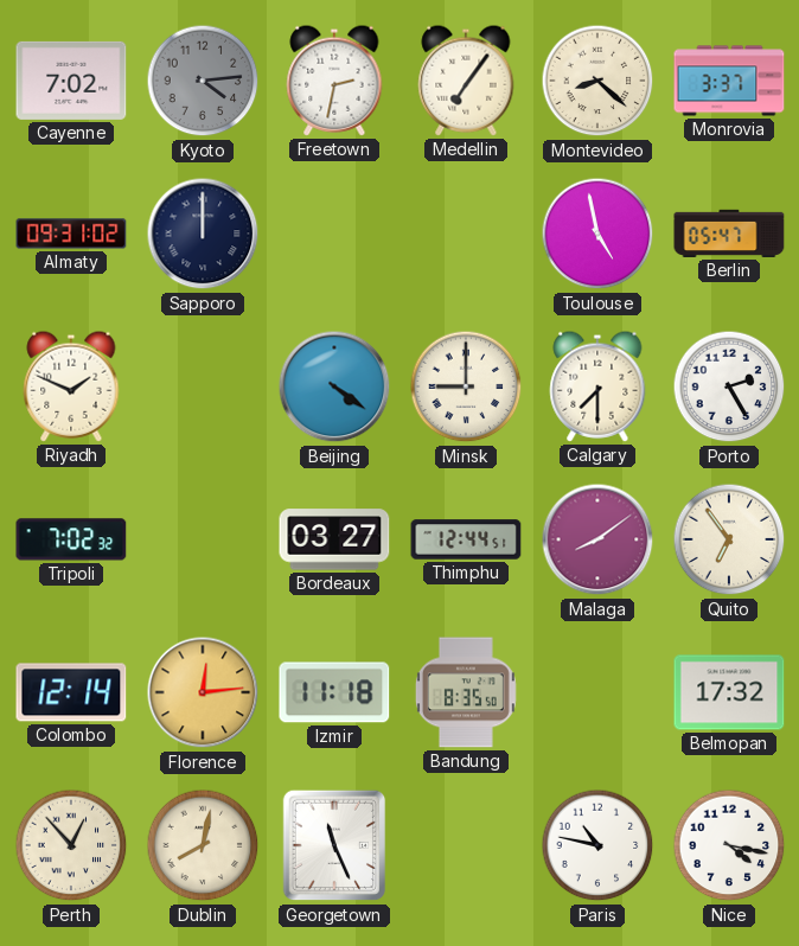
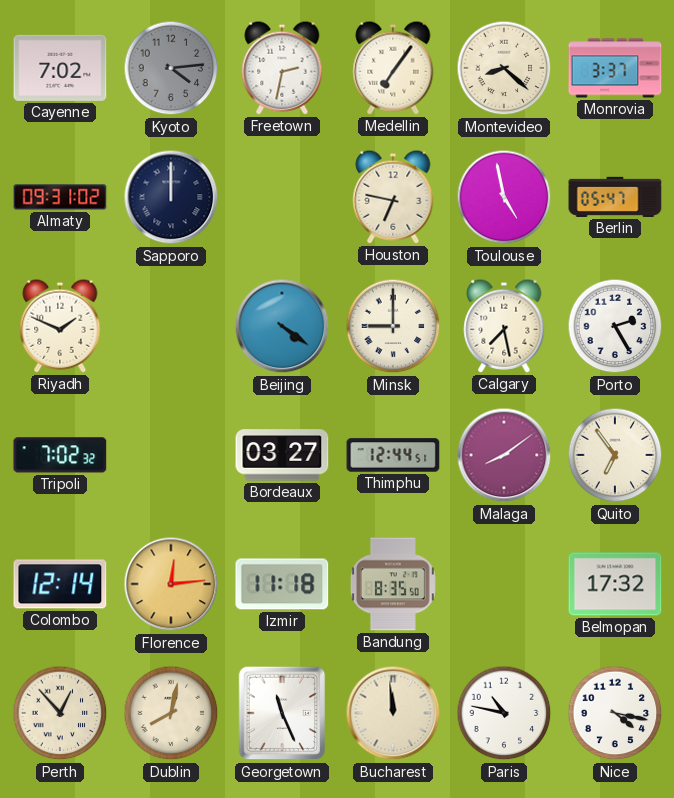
Houston: none -> 6:47 (393, 197)
Calgary: 7:30 -> 7:28 (504, 326)
Bucharest: none -> 11:59 (393, 713)
